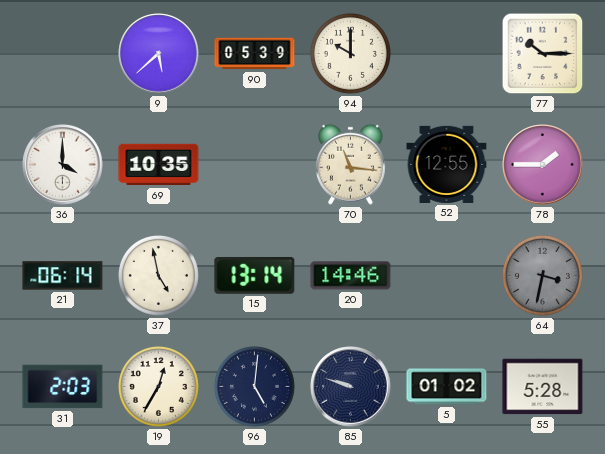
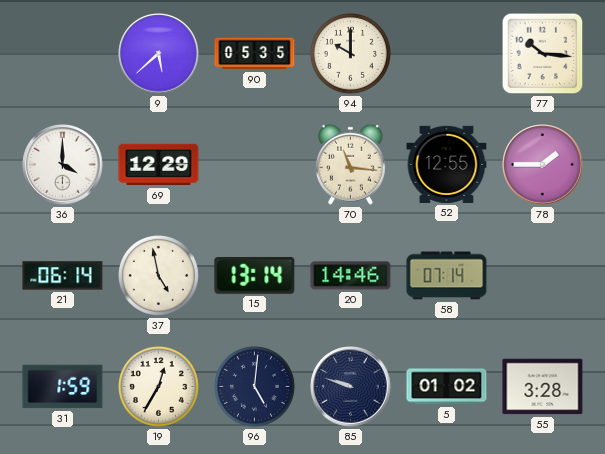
90: 05:39 -> 05:35 (255, 54)
77: 10:15 -> 10:16 (543, 54)
69: 10:35 -> 12:29 (159, 165)
58: none -> 07:14 (447, 276)
64: 3:32 -> none (542, 275)
31: 2:03 -> 1:59 (63, 387)
55: 5:28 -> 3:28 (543, 387)
